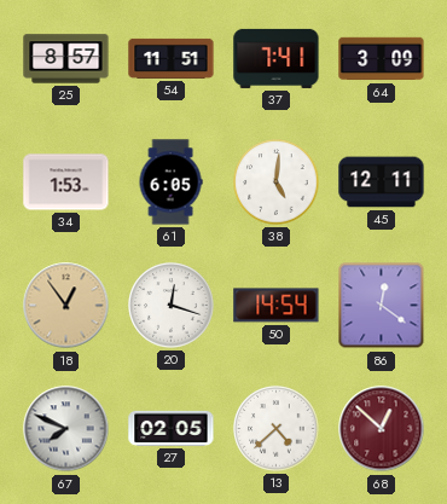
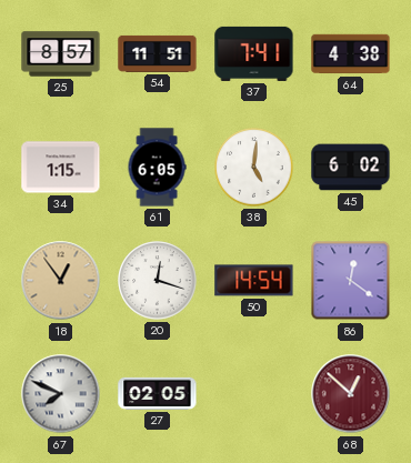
64: 3:09 -> 4:38 (351, 54)
34: 1:53 -> 1:15 (61, 168)
45: 12:11 -> 6:02 (351, 168)
13: 4:38 -> none (277, 429)
